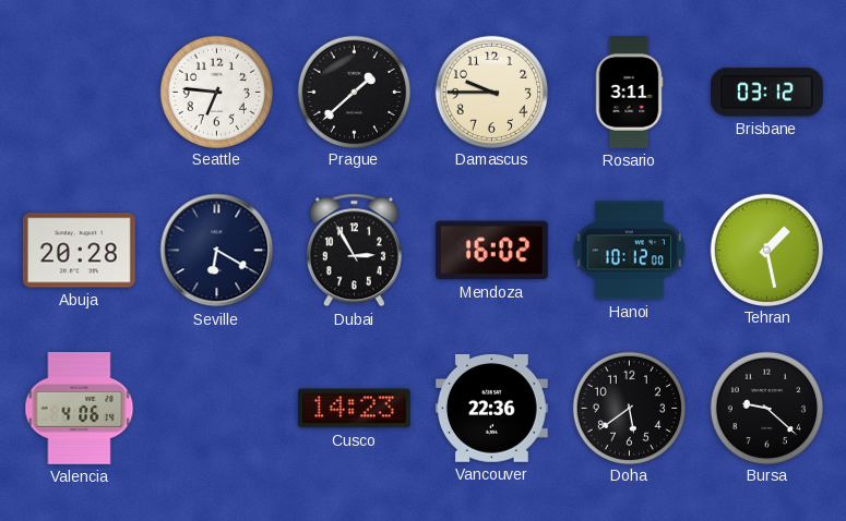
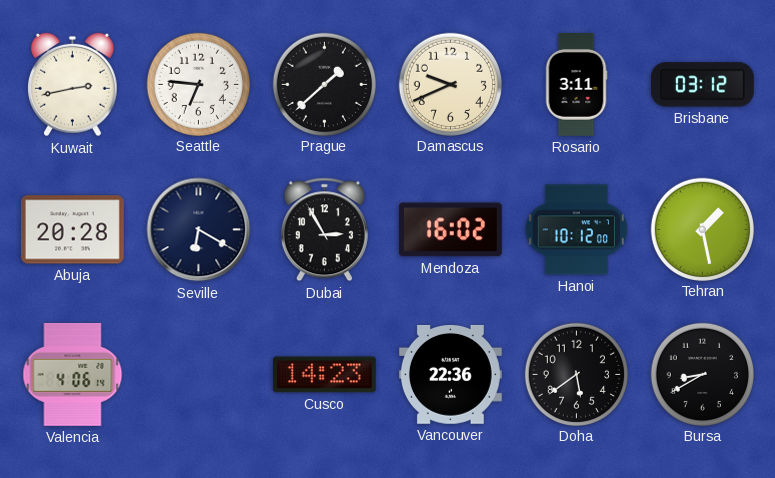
Kuwait: none -> 2:43 (72, 85)
Damascus: 9:45 -> 9:41 (450, 84)
Bursa: 9:22 -> 8:40 (702, 374)
